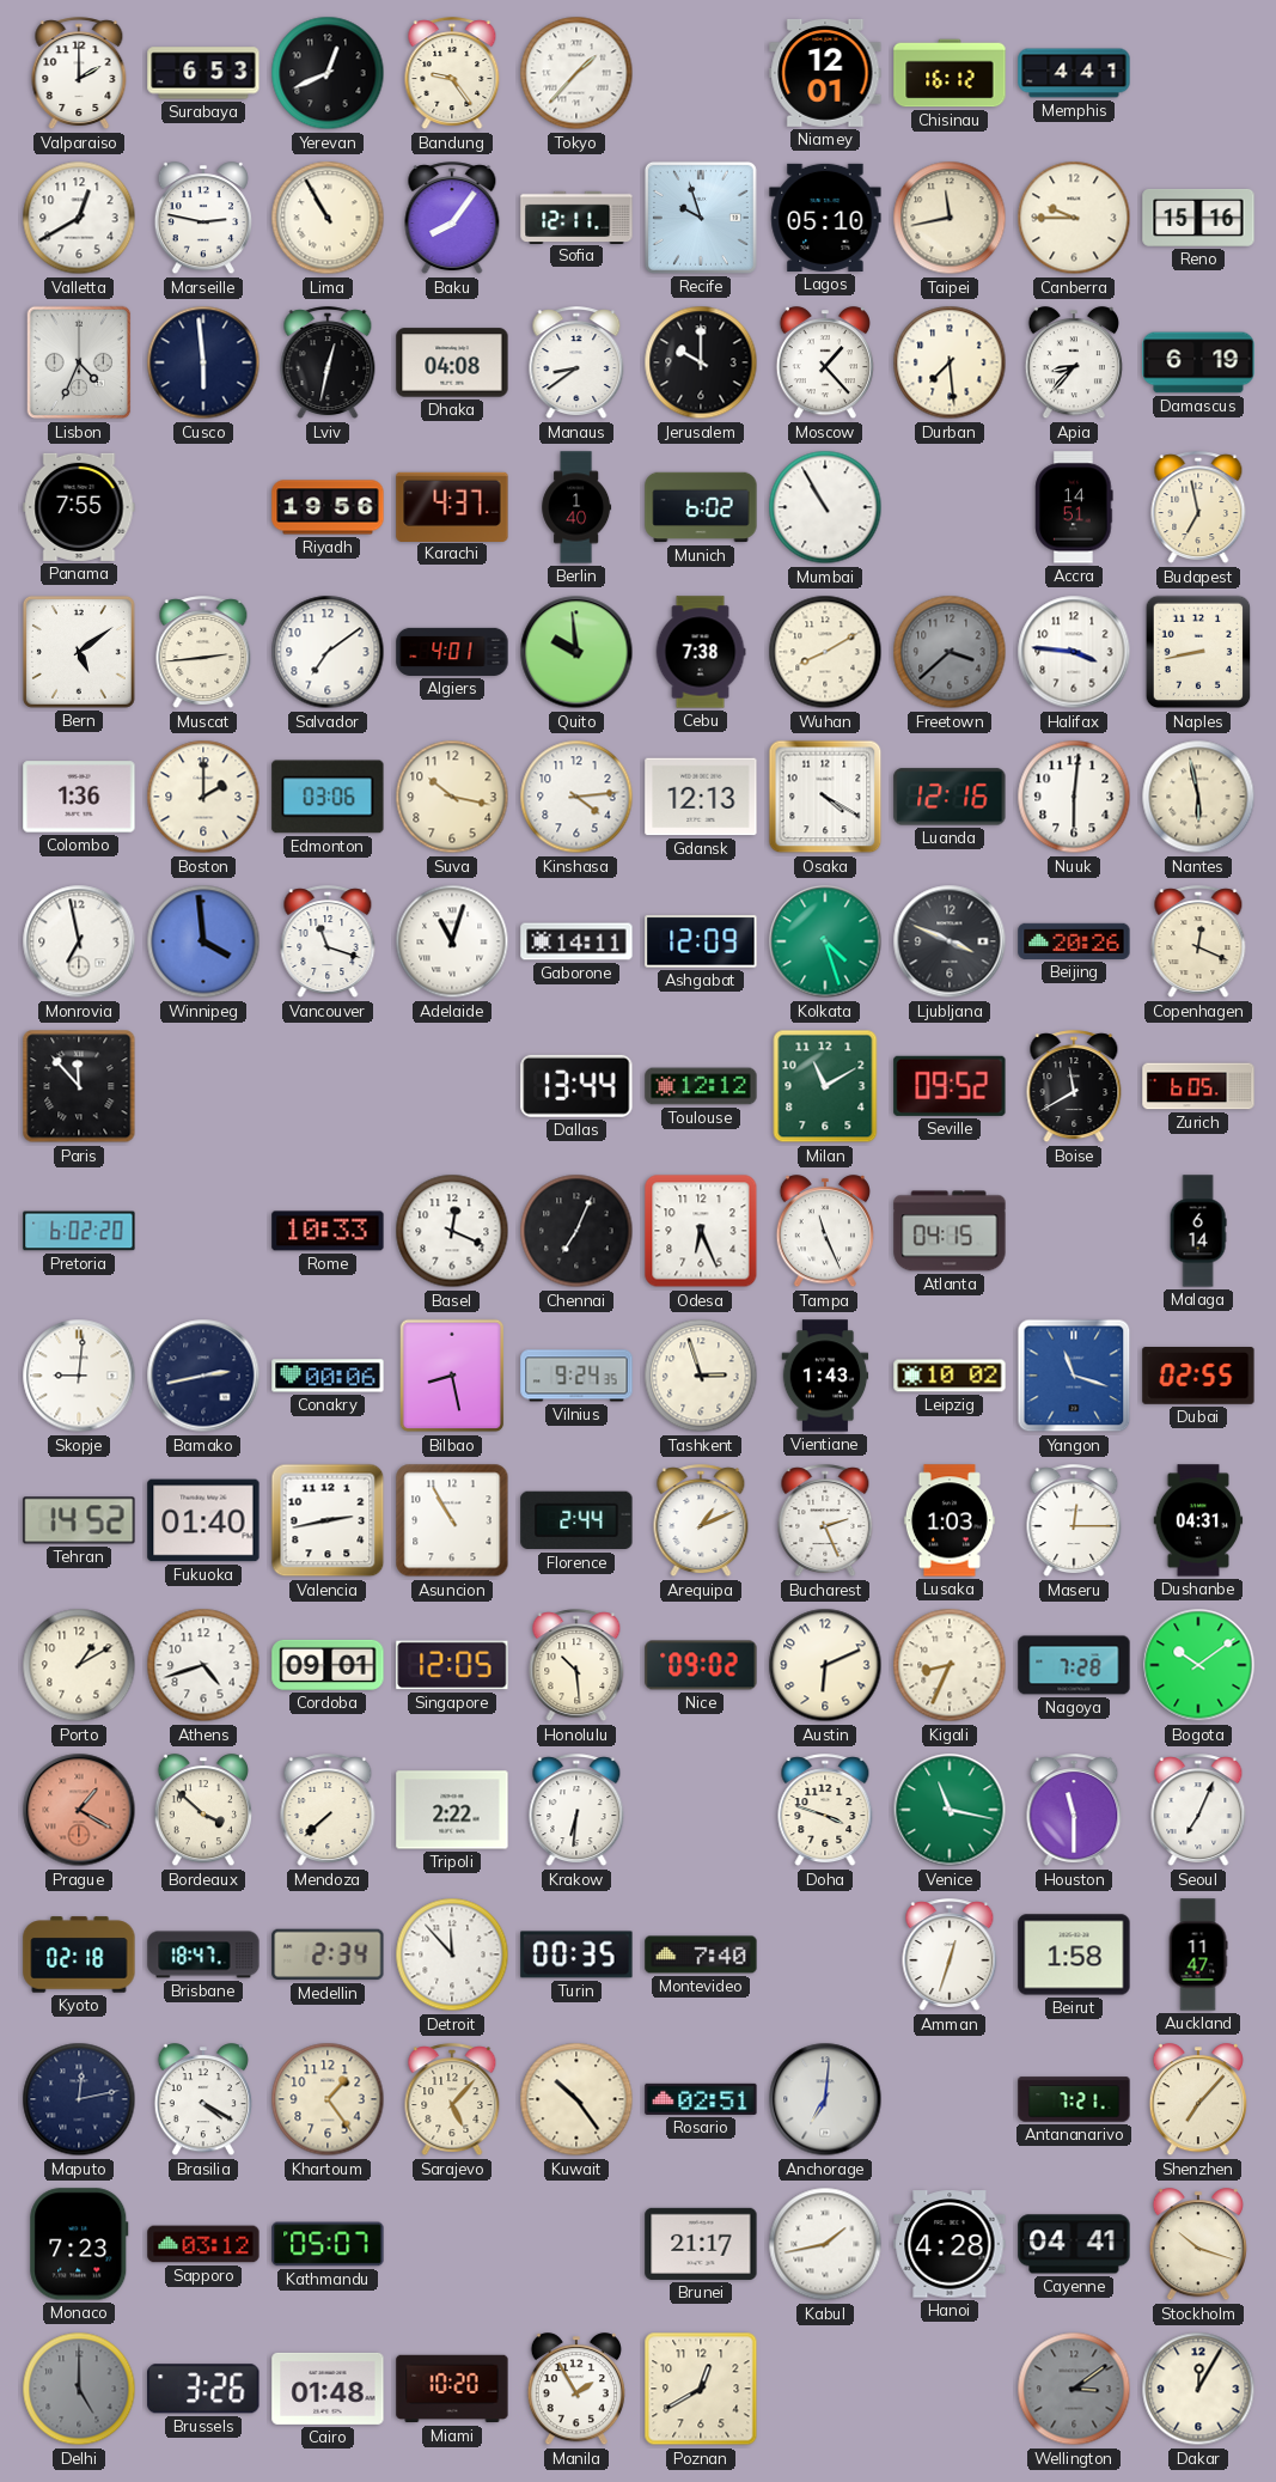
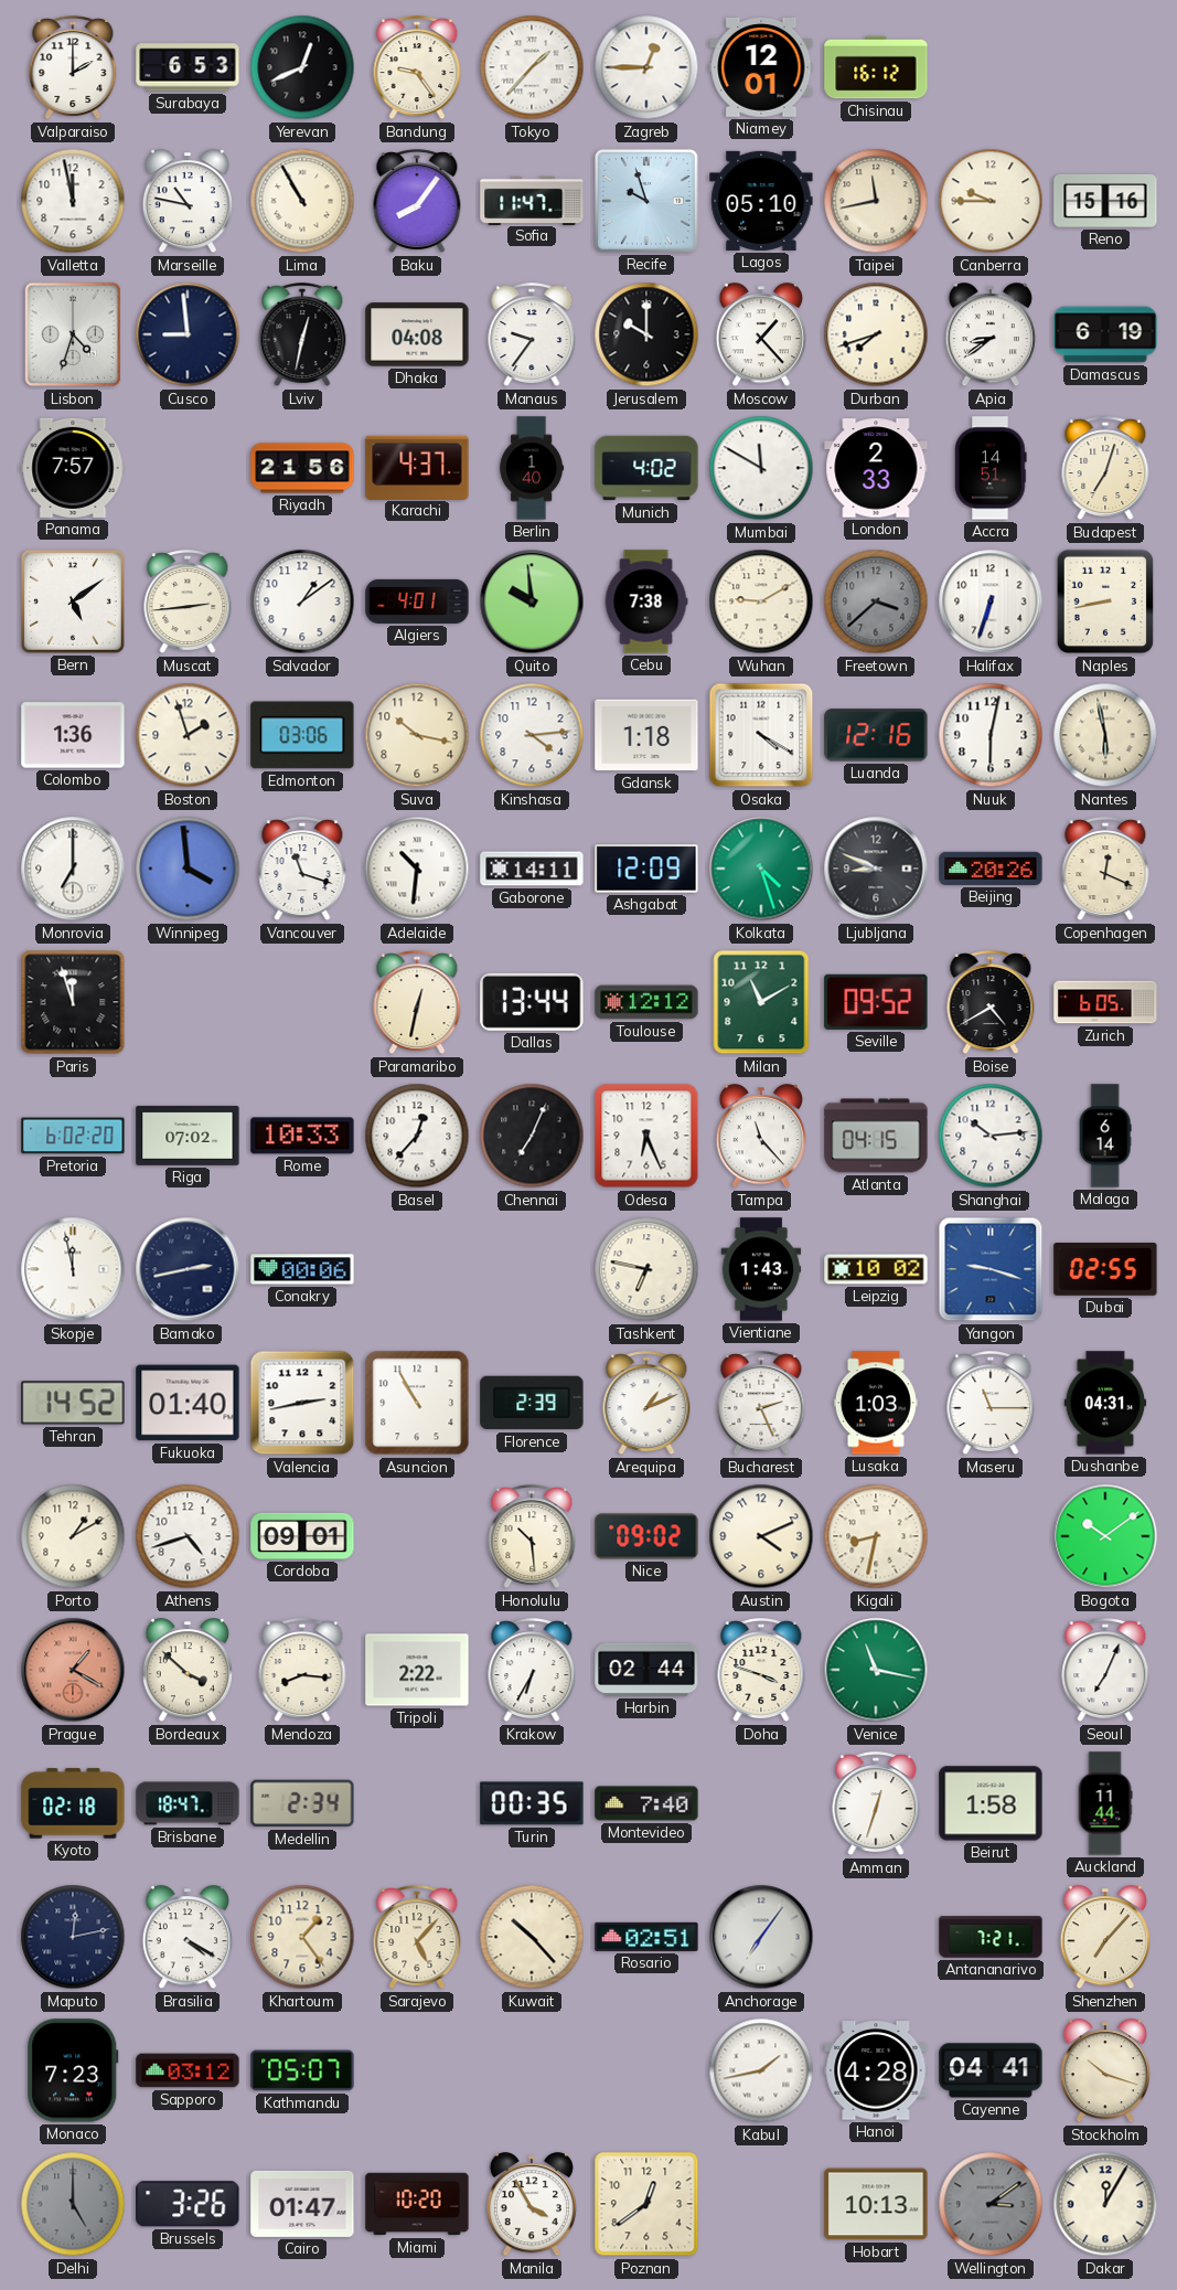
Zagreb: none -> 12:45 (646, 67)
Memphis: 4:41 -> none (1074, 73)
Valletta: 12:40 -> 11:58 (73, 201)
Marseille: 2:47 -> 10:47 (188, 202)
Sofia: 12:11 -> 11:47 (532, 200)
Lisbon: 4:34 -> 4:33 (73, 334)
Cusco: 5:59 -> 8:59 (188, 334)
Manaus: 8:39 -> 9:36 (532, 335)
Durban: 7:29 -> 7:42 (876, 334)
Apia: 8:37 -> 8:39 (991, 335)
Panama: 7:55 -> 7:57 (73, 468)
Riyadh: 19:56 -> 21:56 (302, 468)
Munich: 6:02 -> 4:02 (646, 468)
Mumbai: 10:55 -> 11:50 (761, 468)
London: none -> 2:33 (876, 468)
Budapest: 6:58 -> 7:03 (1105, 469)
Salvador: 7:09 -> 1:09 (302, 601)
Wuhan: 8:10 -> 9:10 (761, 601)
Halifax: 3:46 -> 6:33 (991, 601)
Boston: 2:00 -> 1:57 (188, 735)
Gdansk: 12:13 -> 1:18 (646, 735)
Nuuk: 6:01 -> 6:02 (991, 735)
Monrovia: 6:58 -> 7:00 (73, 869)
Adelaide: 11:03 -> 10:31 (417, 869)
Ljubljana: 3:49 -> 8:49 (876, 869)
Paris: 11:53 -> 11:57 (73, 1002)
Paramaribo: none -> 12:32 (417, 1003)
Boise: 11:40 -> 4:40 (991, 1003)
Riga: none -> 07:02 (188, 1136)
Basel: 12:19 -> 12:37 (417, 1136)
Tampa: 11:26 -> 11:23 (761, 1137)
Shanghai: none -> 10:14 (991, 1136)
Skopje: 9:01 -> 11:58 (73, 1269)
Bilbao: 8:28 -> none (452, 1376)
Vilnius: 9:24 -> none (576, 1376)
Tashkent: 2:57 -> 6:47 (646, 1269)
Yangon: 11:18 -> 9:18 (991, 1269)
Florence: 2:44 -> 2:39 (532, 1403)
Maseru: 12:15 -> 11:15 (991, 1404)
Singapore: 12:05 -> none (452, 1665)
Austin: 6:11 -> 4:11 (761, 1536)
Kigali: 8:34 -> 8:32 (876, 1536)
Nagoya: 7:28 -> none (1074, 1665)
Mendoza: 7:38 -> 8:16 (302, 1671)
Krakow: 6:31 -> 6:35 (532, 1671)
Harbin: none -> 02:44 (646, 1670)
Houston: 11:30 -> none (1074, 1811)
Detroit: 11:53 -> none (452, 1955)
Auckland: 11:47 -> 11:44 (1105, 1803)
Kuwait: 10:24 -> 10:23 (532, 1937)
Anchorage: 7:01 -> 7:06 (761, 1937)
Brunei: 21:17 -> none (701, 2244)
Cairo: 01:48 -> 01:47 (302, 2204)
Manila: 1:55 -> 3:55 (532, 2205)
Poznan: 12:40 -> 12:39 (646, 2204)
Hobart: none -> 10:13 (876, 2204)
